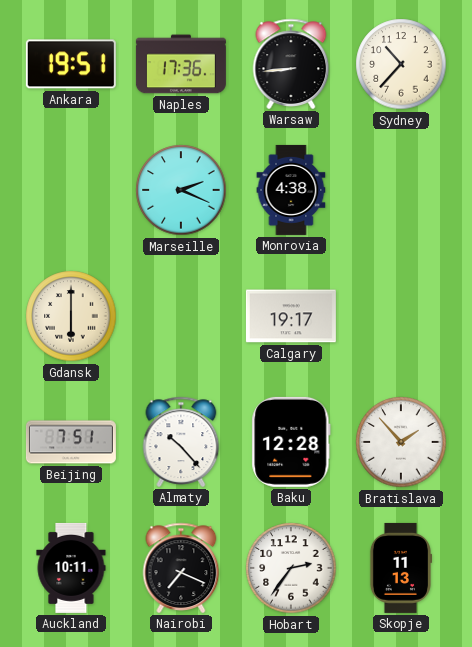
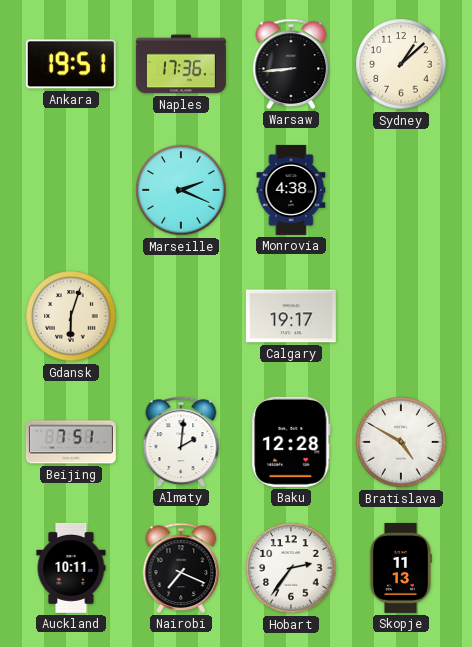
Sydney: 10:37 -> 1:08 (401, 64)
Gdansk: 6:00 -> 6:03 (71, 316)
Almaty: 10:23 -> 2:01 (181, 442)
Bratislava: 1:53 -> 4:50 (401, 442)
